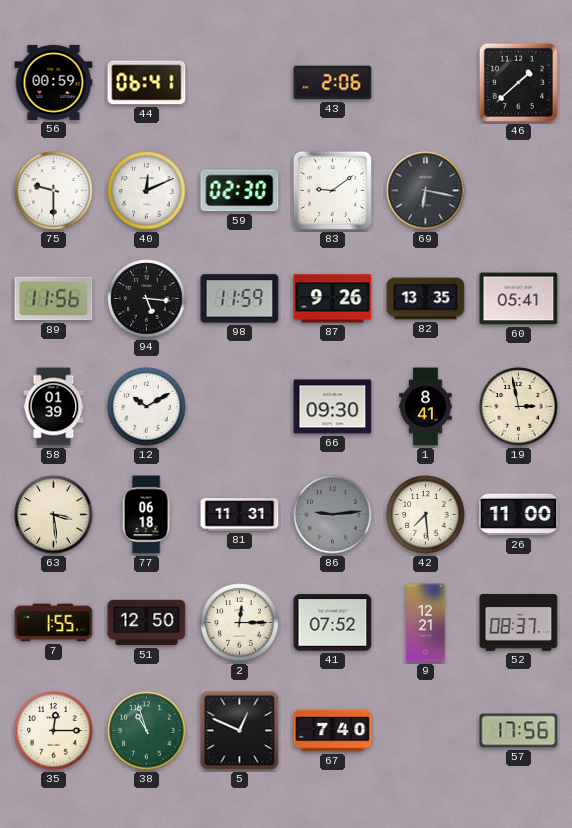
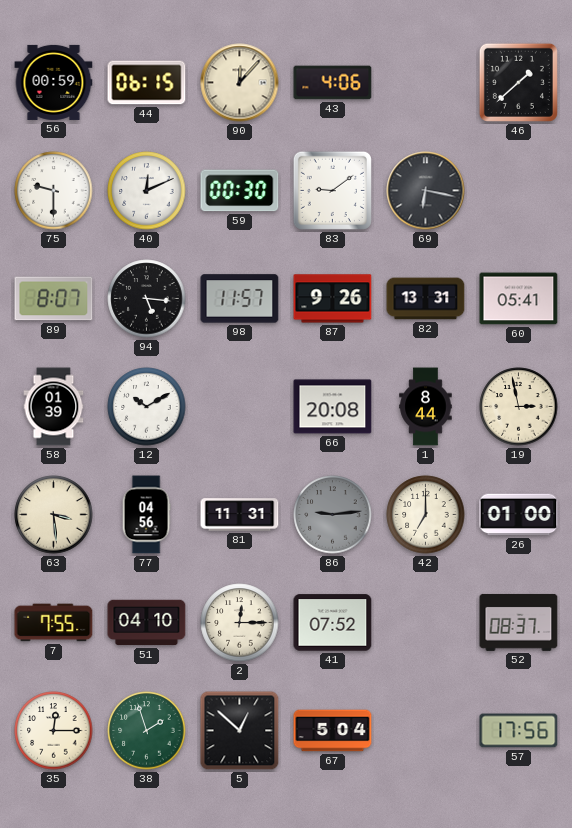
44: 06:41 -> 06:15 (147, 83)
90: none -> 12:07 (240, 83)
43: 2:06 -> 4:06 (333, 83)
59: 02:30 -> 00:30 (240, 191)
89: 11:56 -> 8:07 (54, 299)
98: 11:59 -> 11:57 (240, 299)
82: 13:35 -> 13:31 (426, 299)
66: 09:30 -> 20:08 (333, 407)
1: 8:41 -> 8:44 (426, 407)
77: 06:18 -> 04:56 (146, 515)
42: 7:29 -> 7:00 (426, 515)
26: 11:00 -> 01:00 (519, 515)
7: 1:55 -> 7:55 (54, 623)
51: 12:50 -> 04:10 (147, 623)
9: 12:21 -> none (426, 623)
38: 10:57 -> 1:57 (147, 731)
5: 12:49 -> 12:52 (240, 731)
67: 7:40 -> 5:04 (333, 731)
